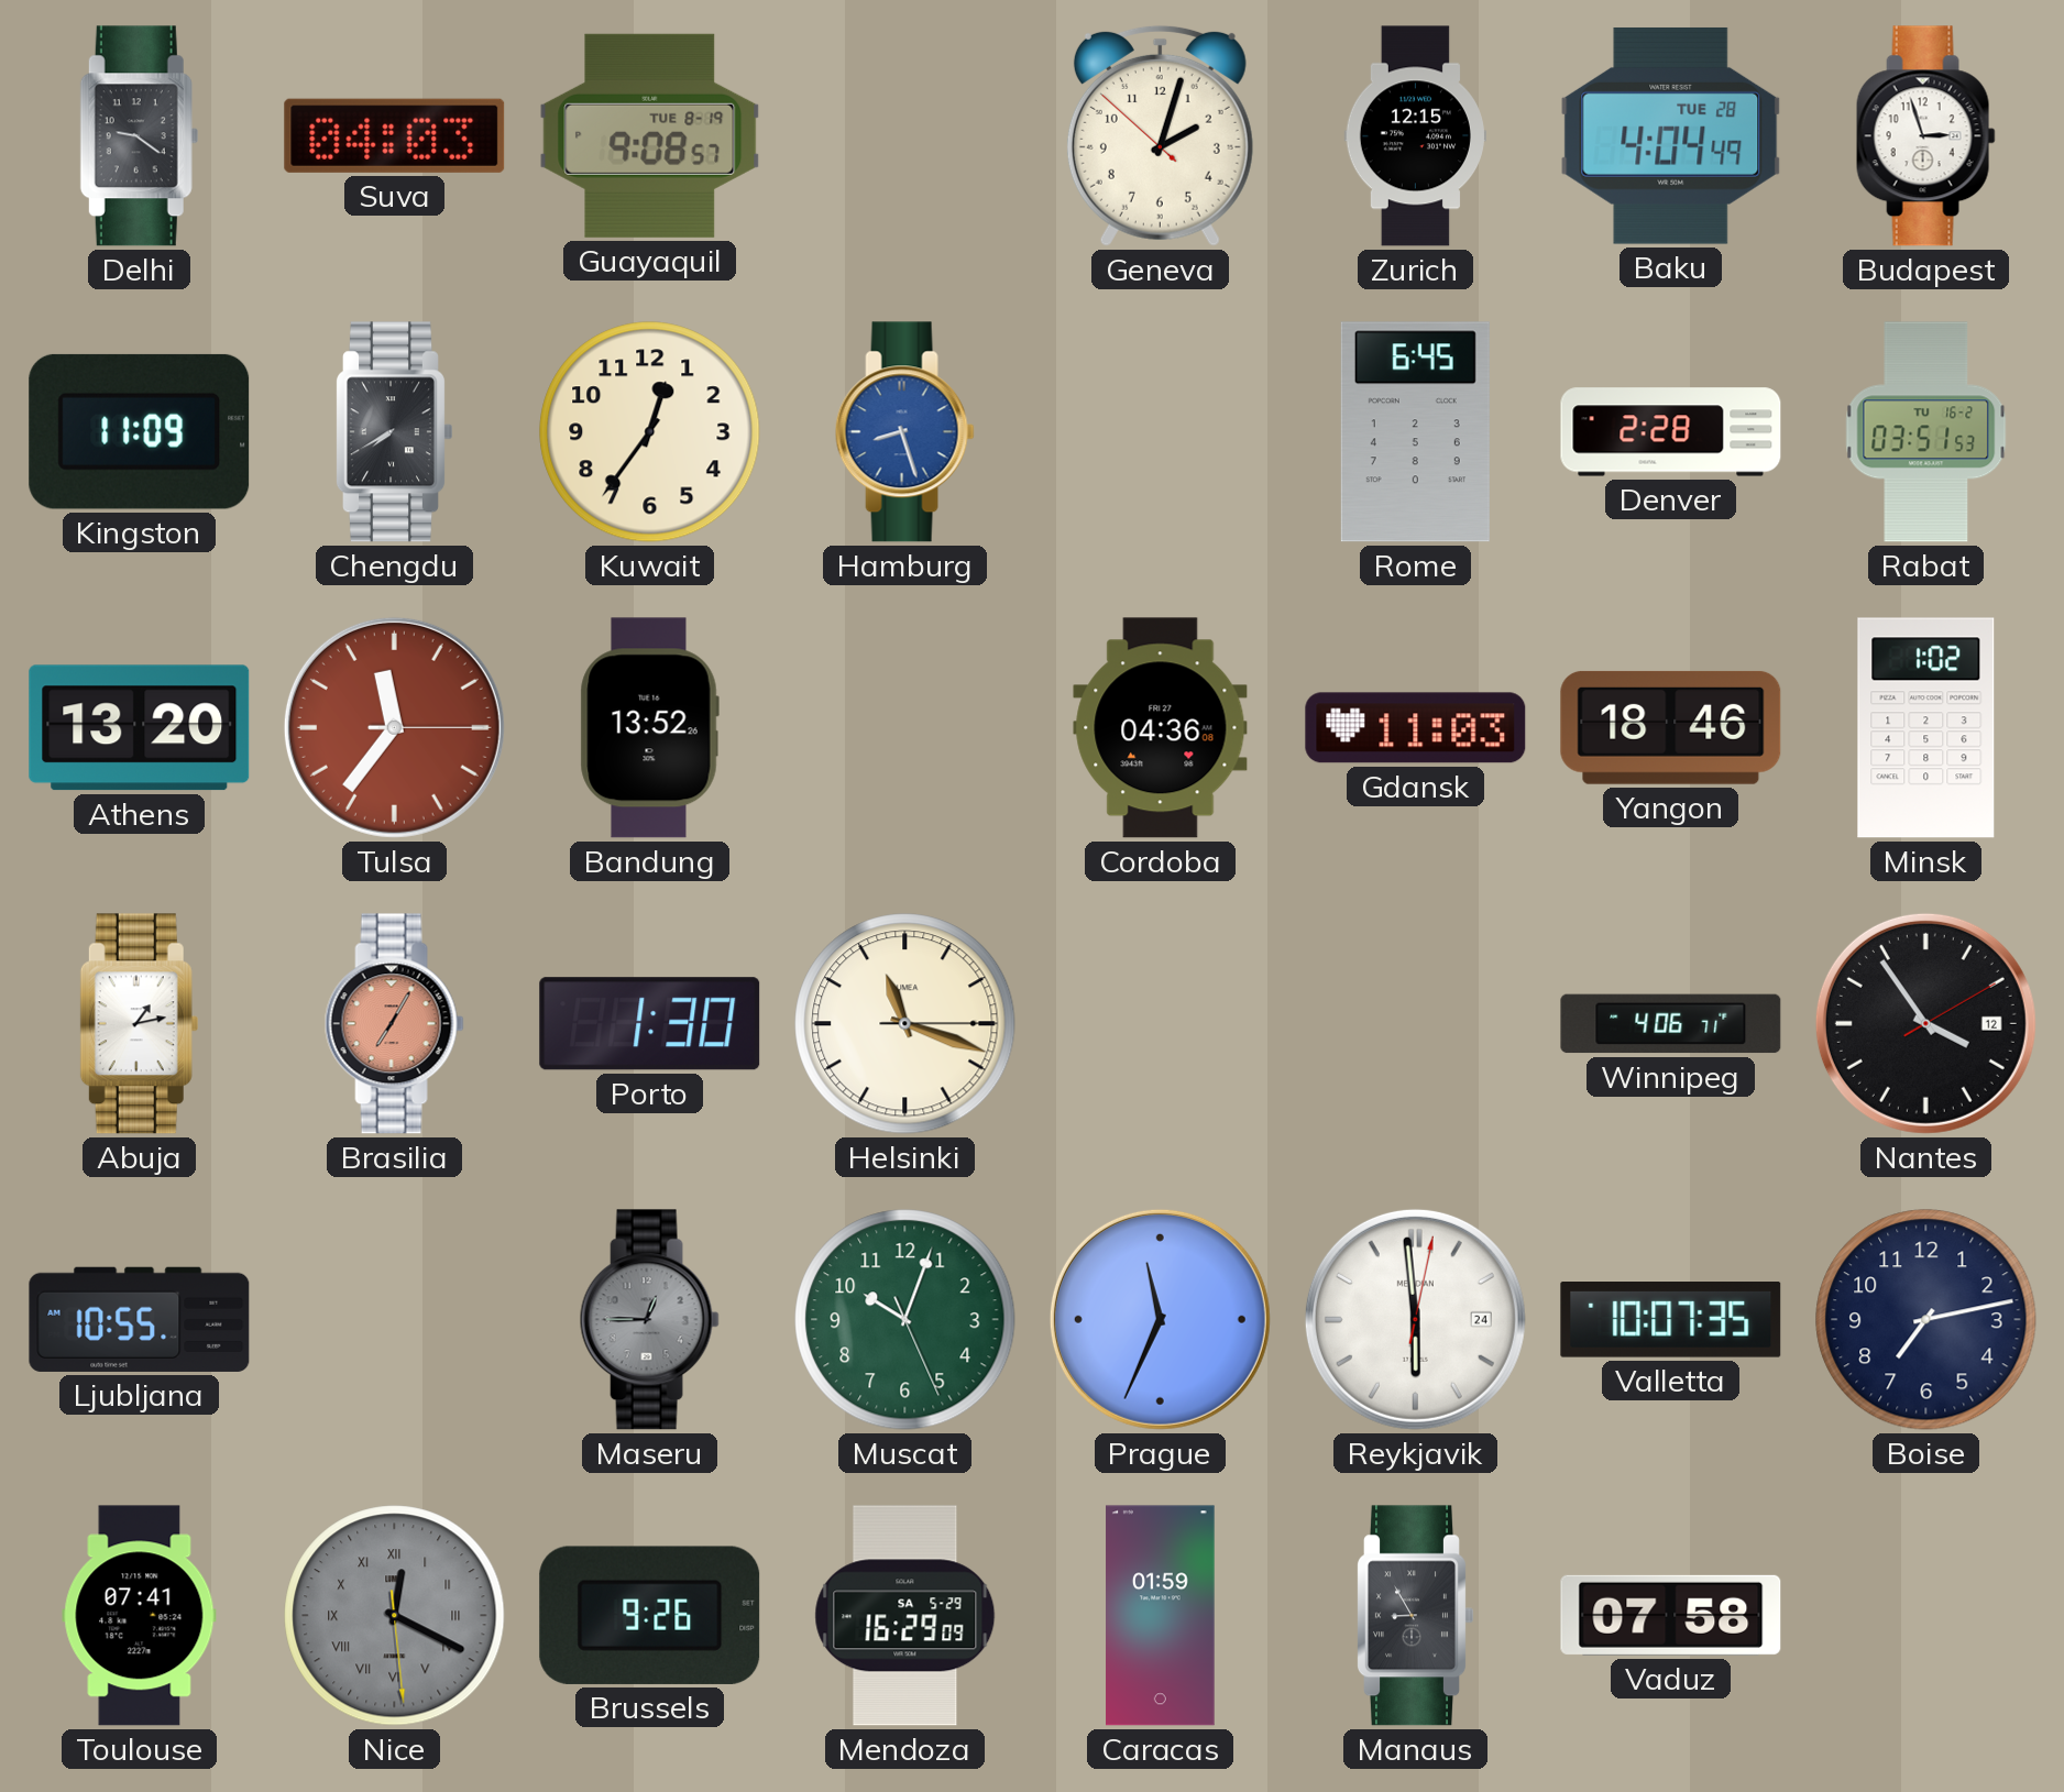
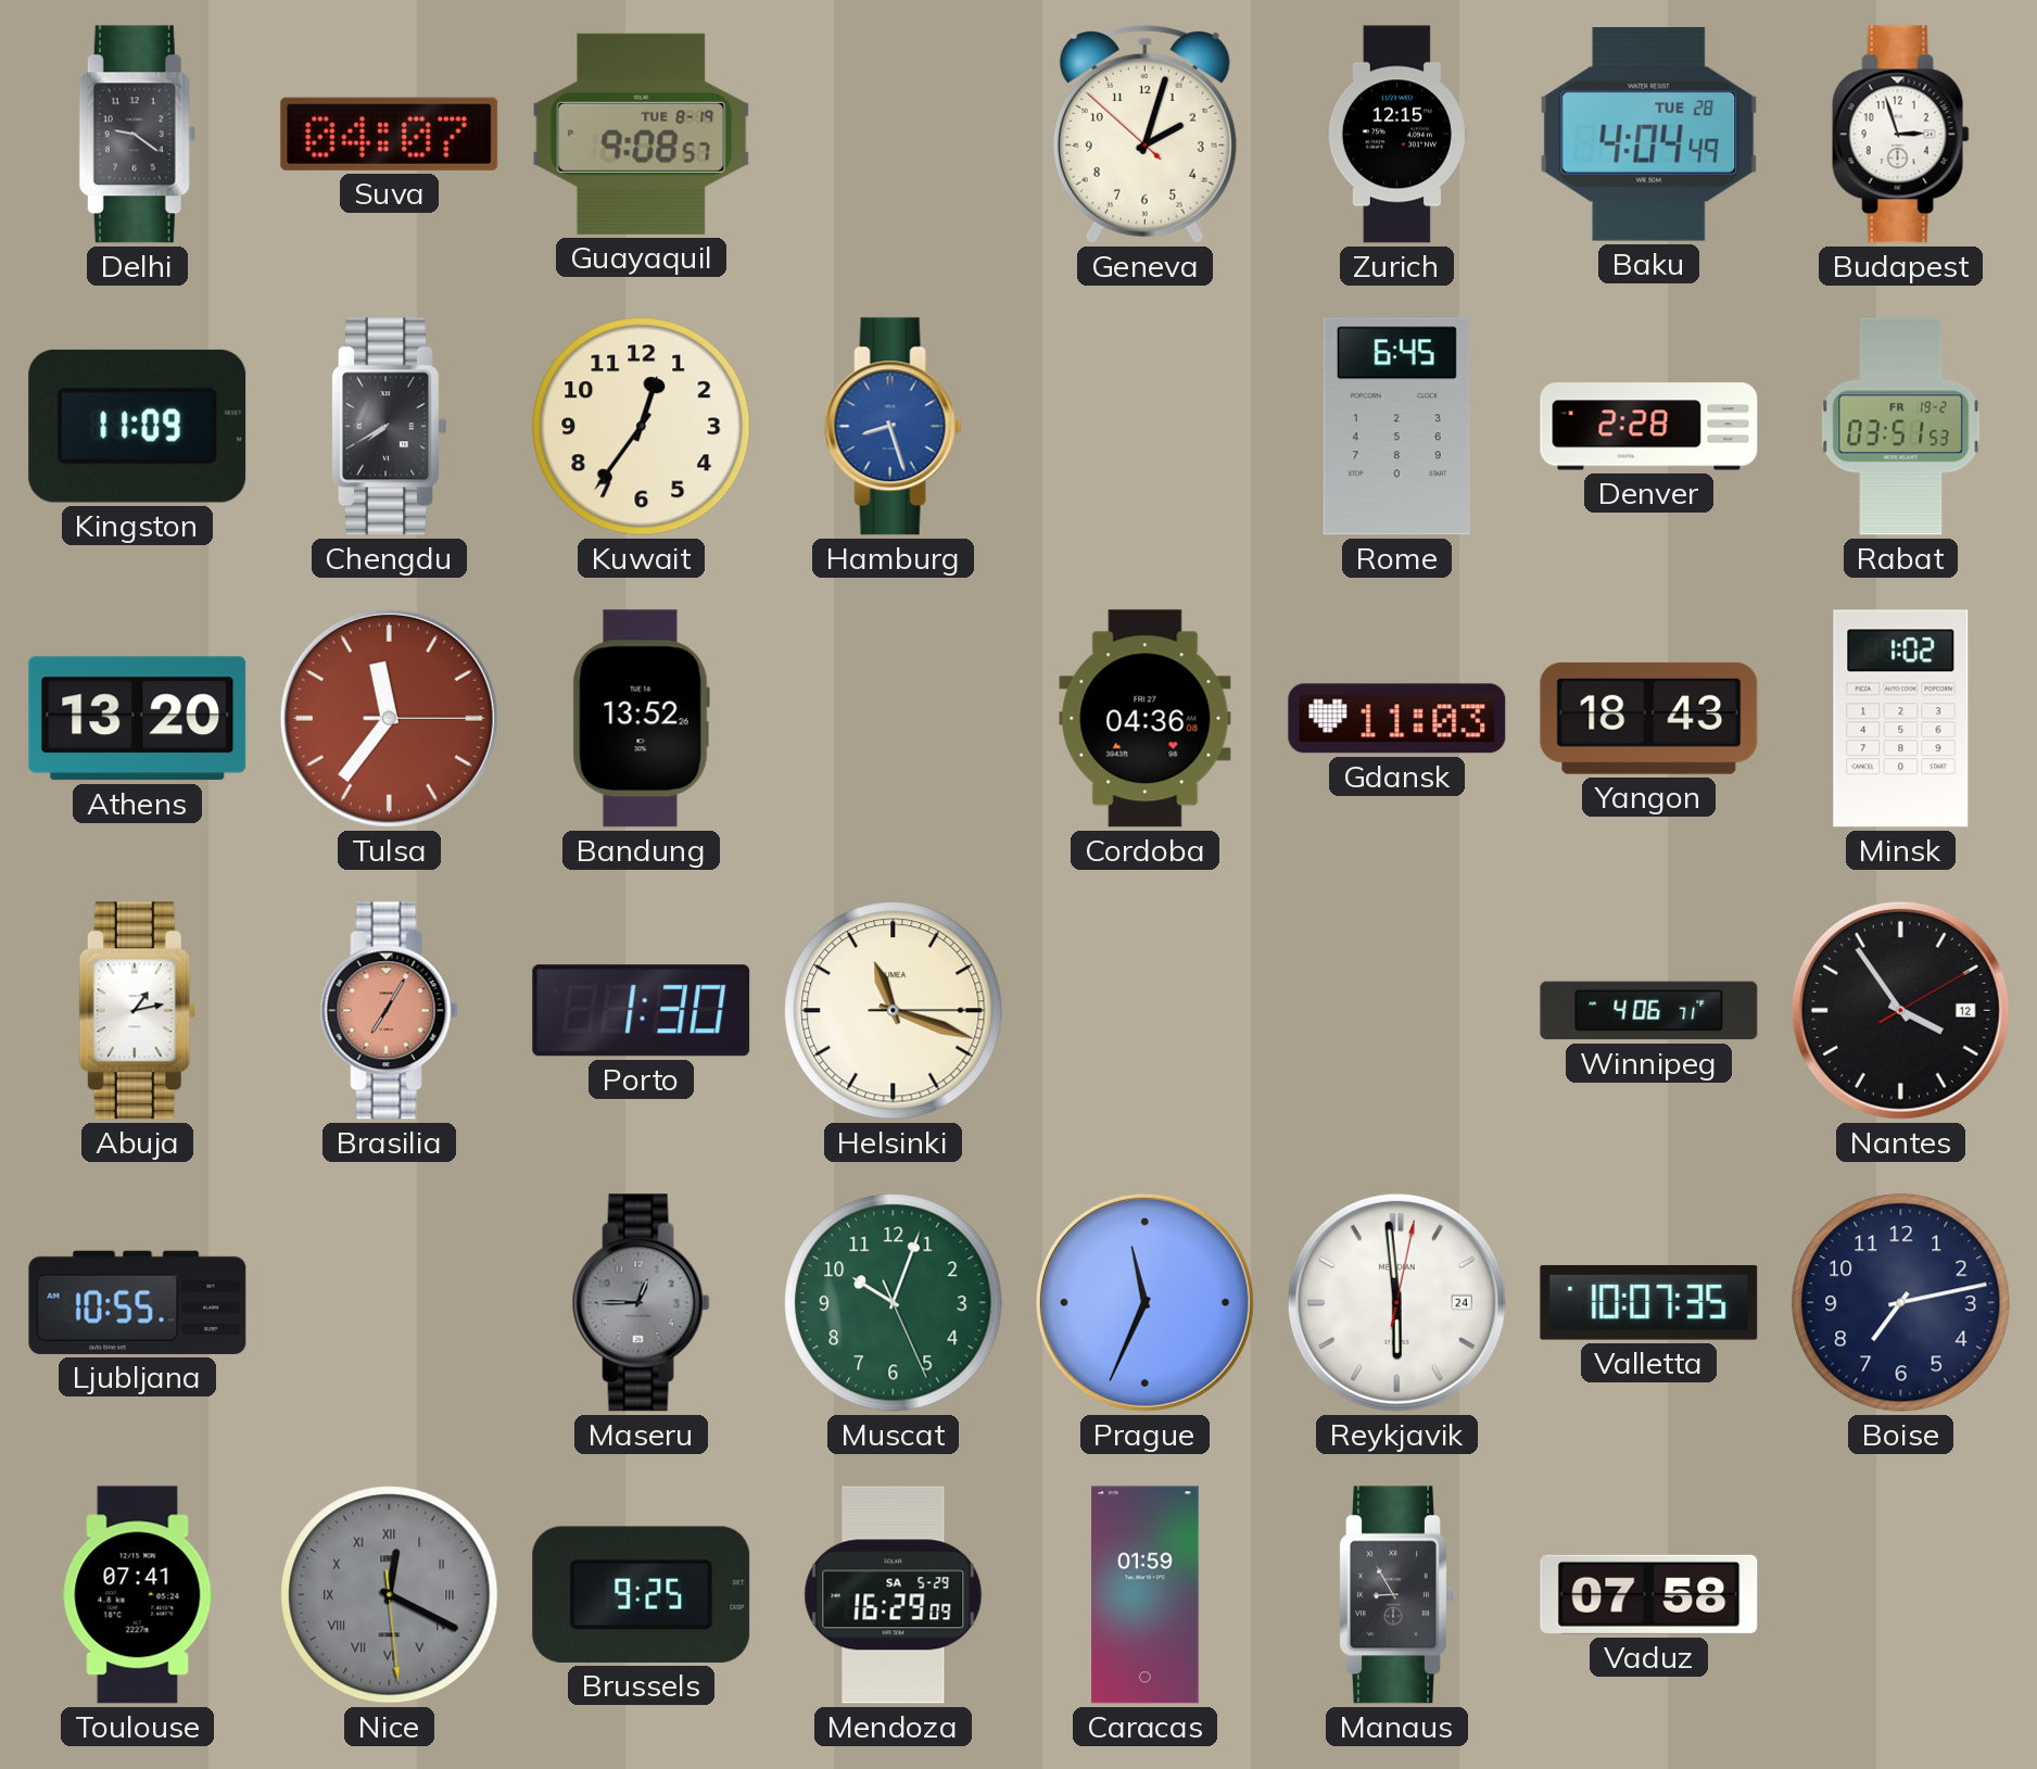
Suva: 04:03 -> 04:07 (390, 134)
Rabat date: TU 16-2 -> FR 19-2 (1901, 427)
Yangon: 18:46 -> 18:43 (1649, 718)
Brussels: 9:26 -> 9:25 (642, 1594)
